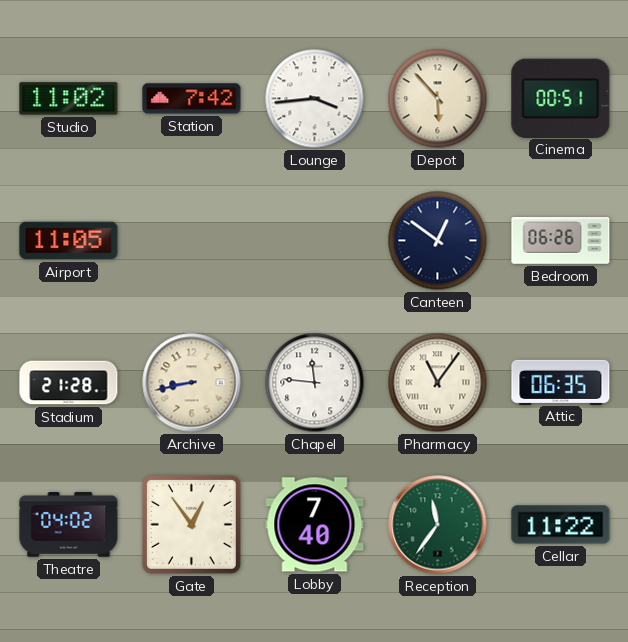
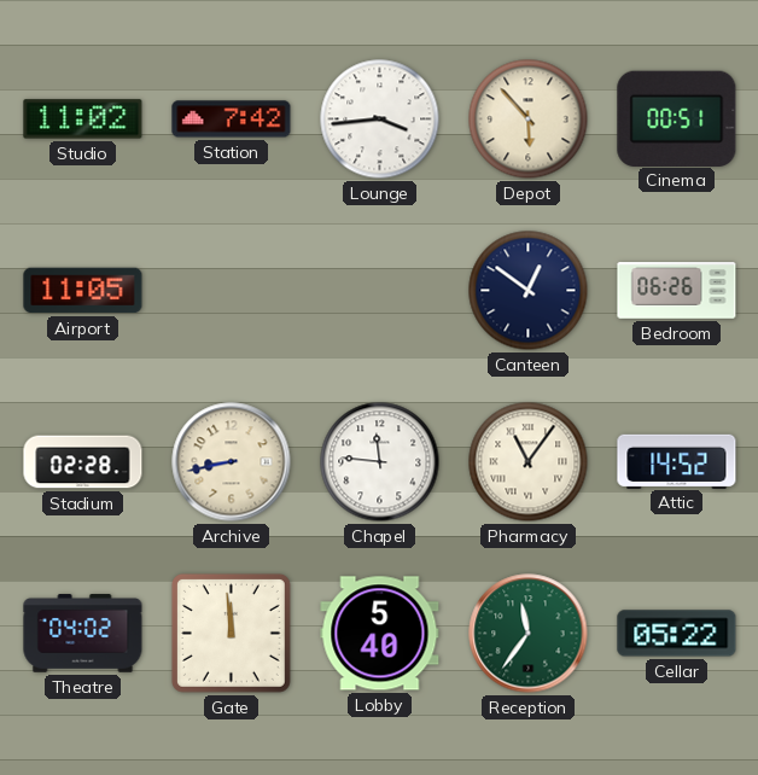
Stadium: 21:28 -> 02:28 (83, 462)
Attic: 06:35 -> 14:52 (677, 461)
Gate: 12:54 -> 11:59 (231, 633)
Lobby: 7:40 -> 5:40 (380, 634)
Cellar: 11:22 -> 05:22 (677, 634)
